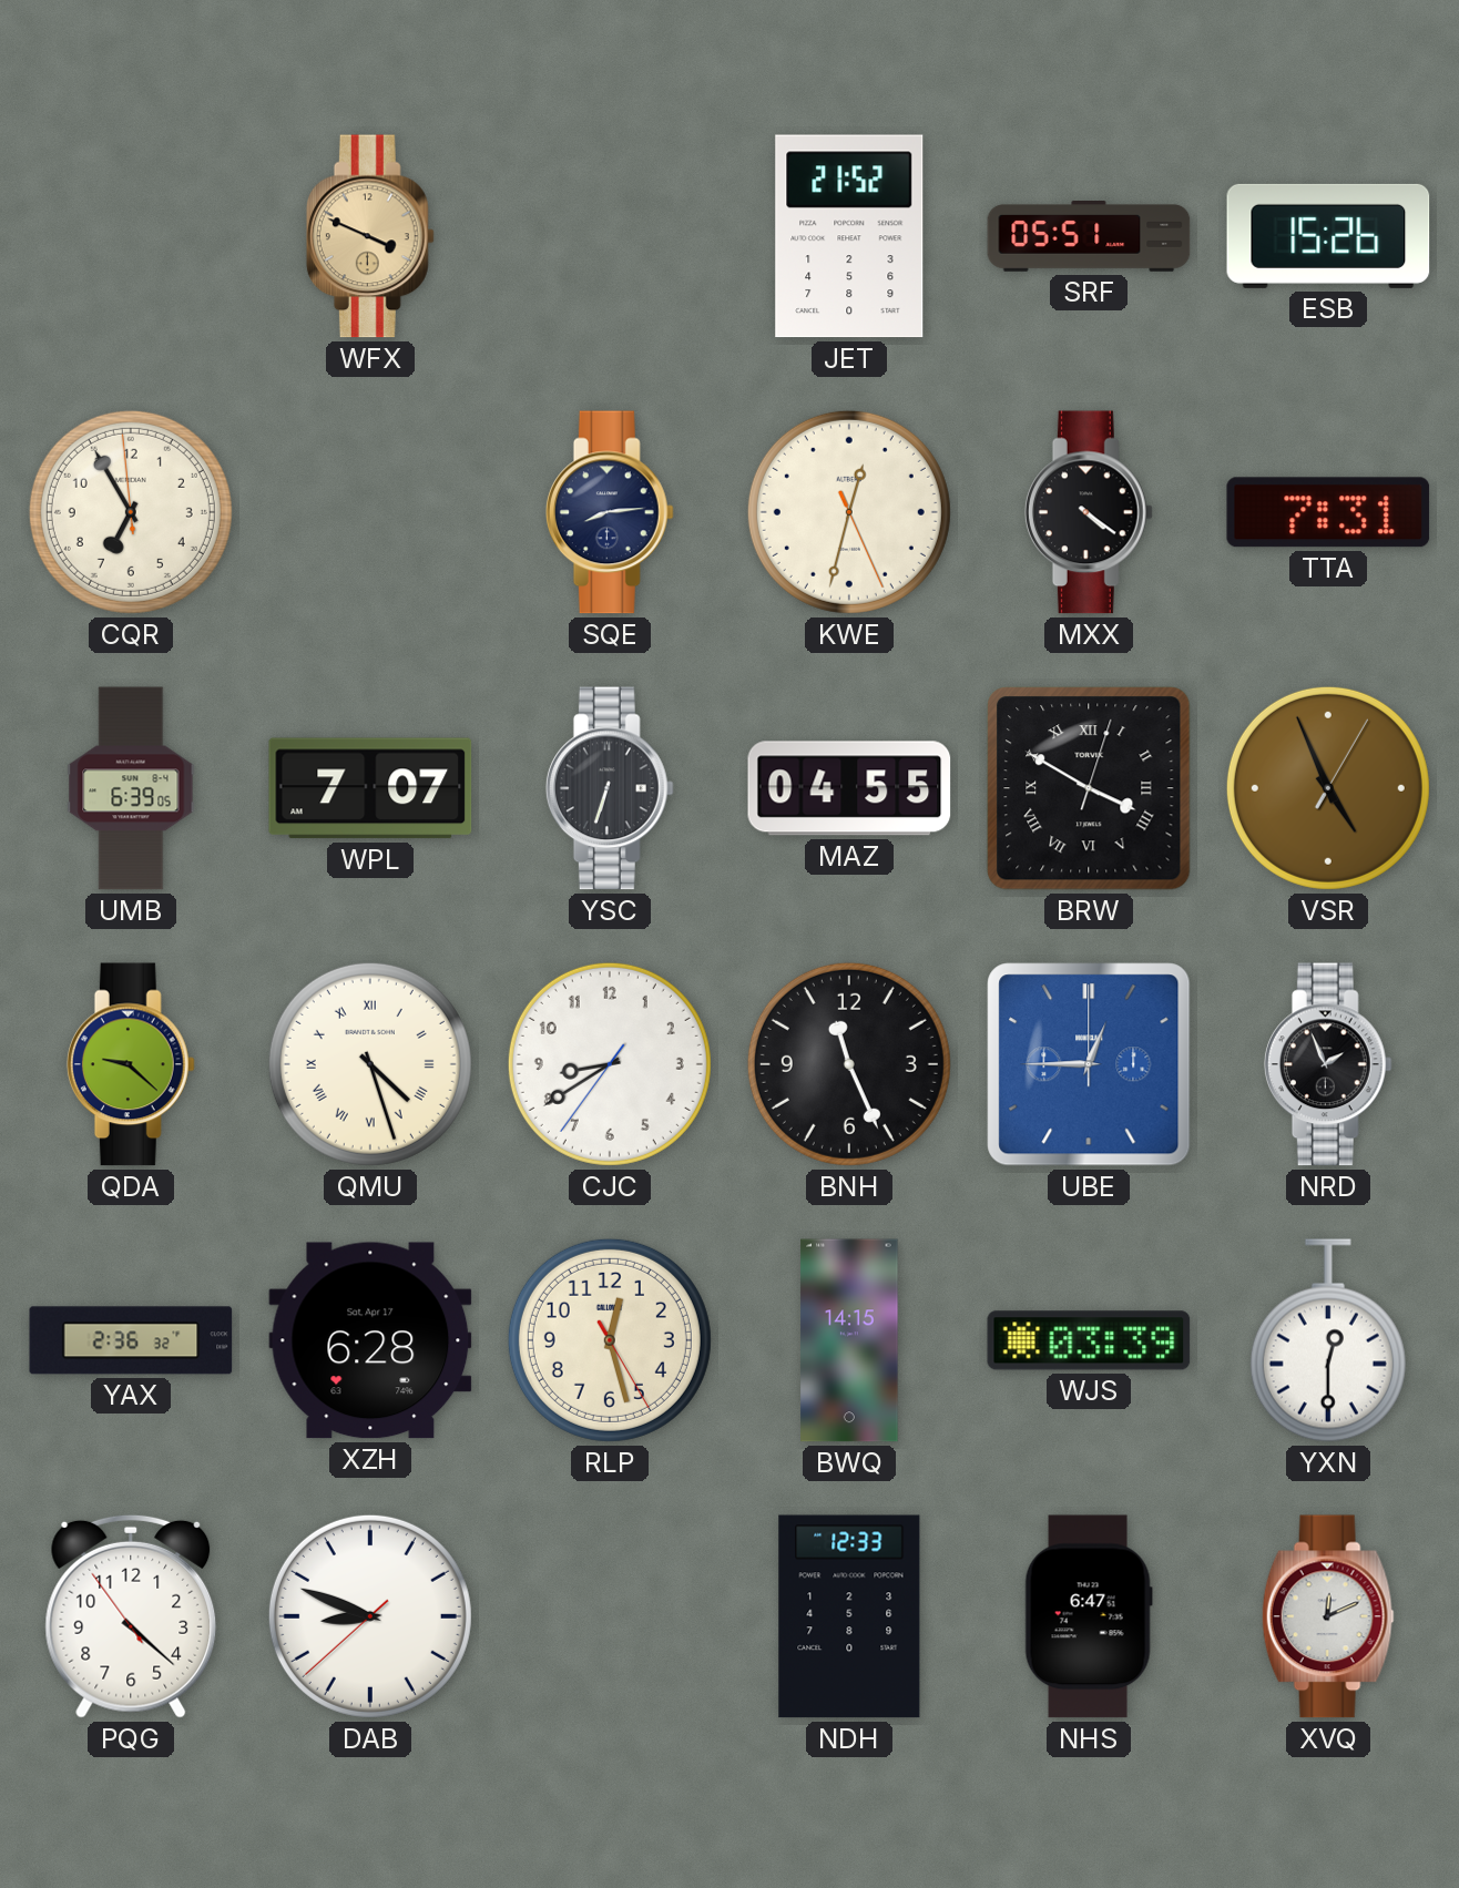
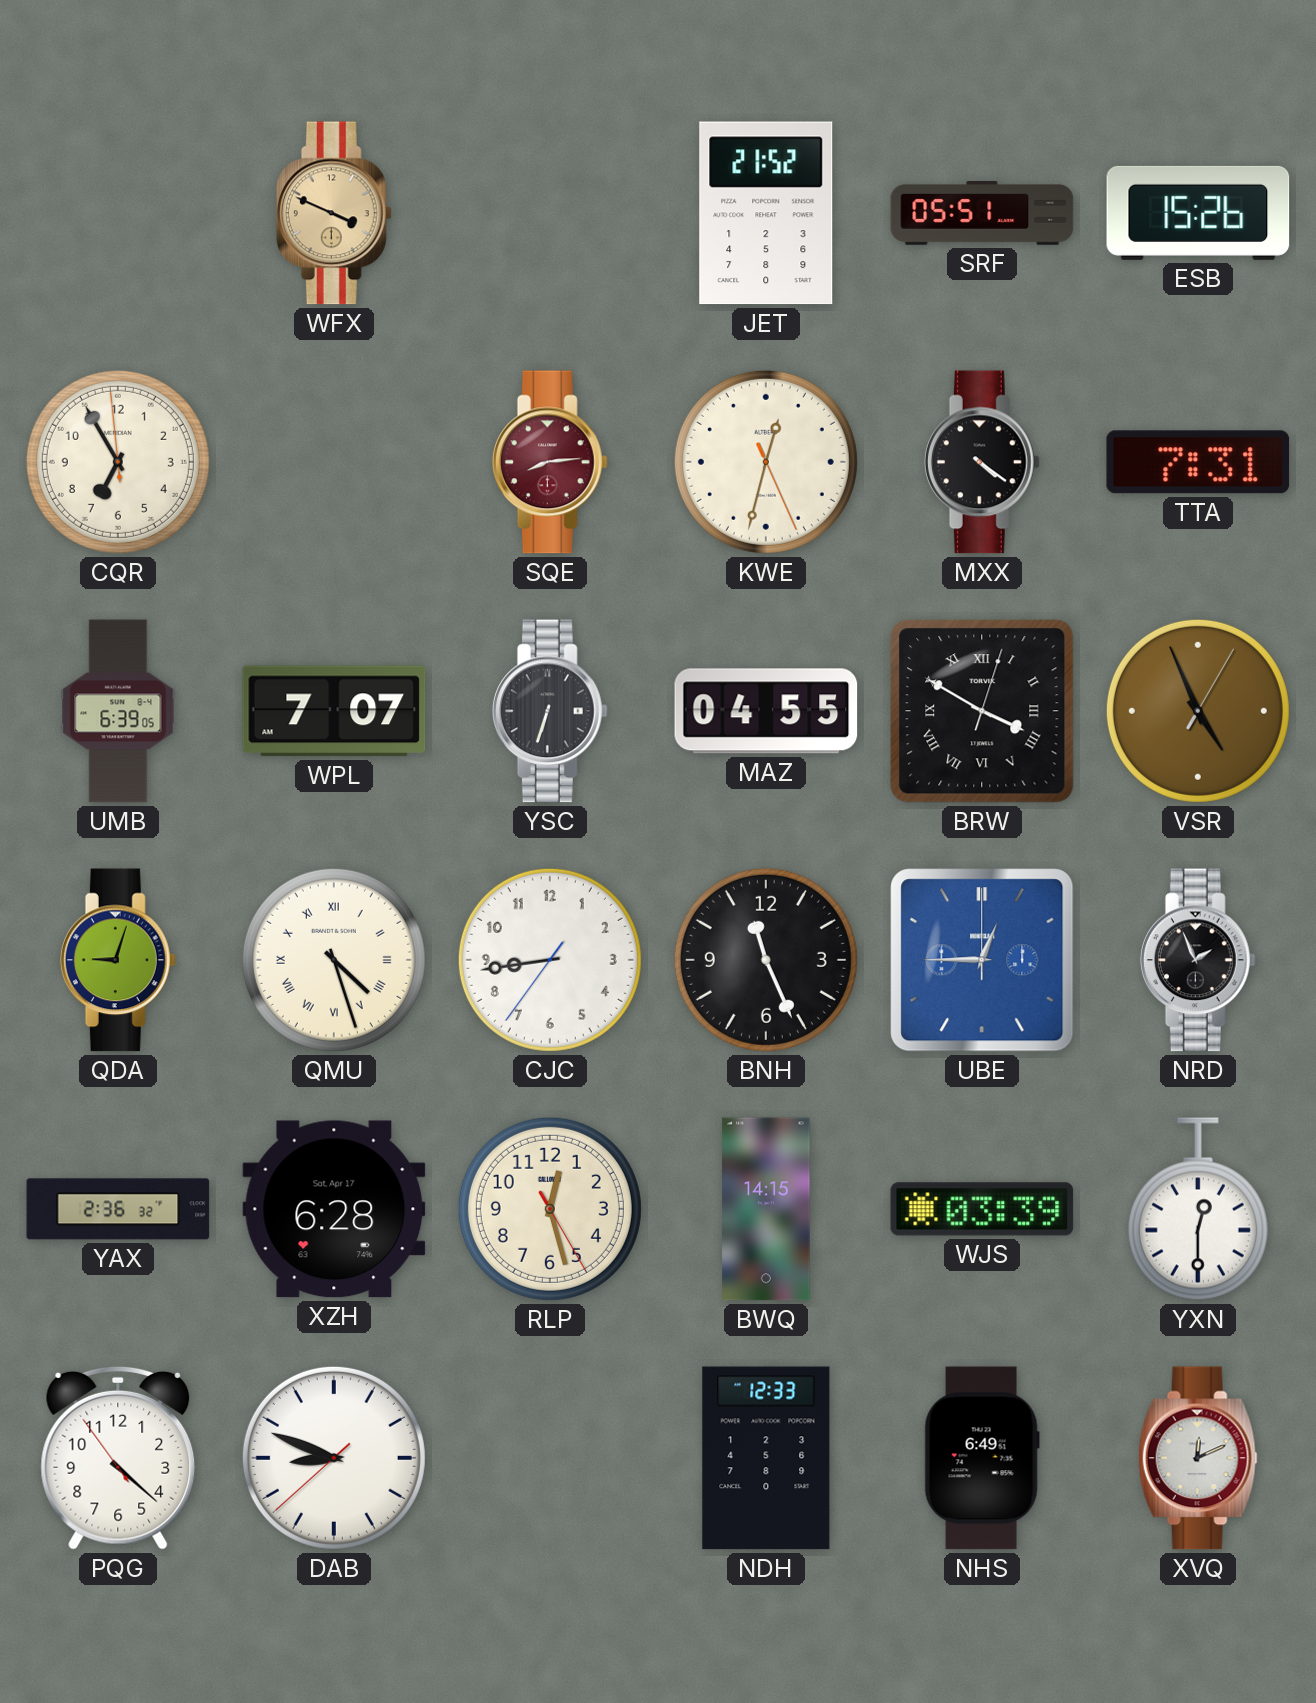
SQE dial: navy -> burgundy (550, 462)
QDA: 9:22 -> 9:03 (118, 960)
CJC: 8:39 -> 8:43 (550, 960)
NHS: 6:47 -> 6:49 (982, 1458)
